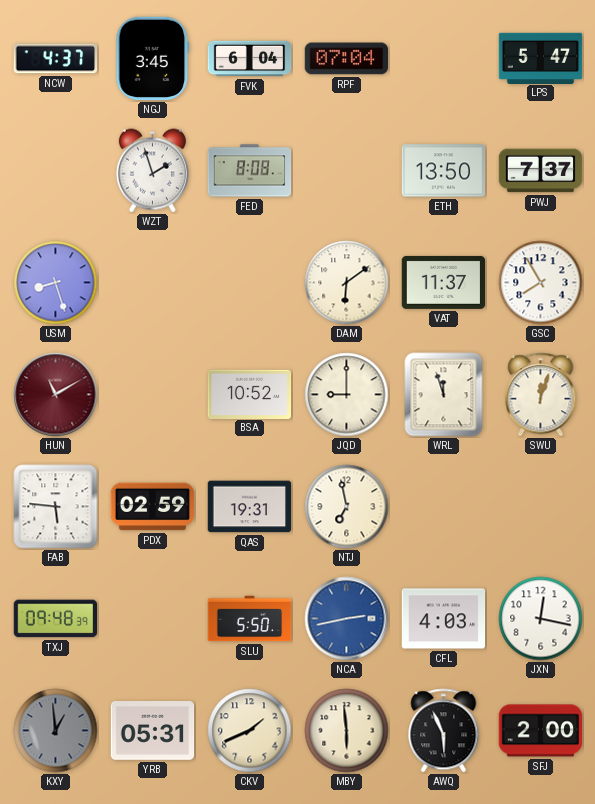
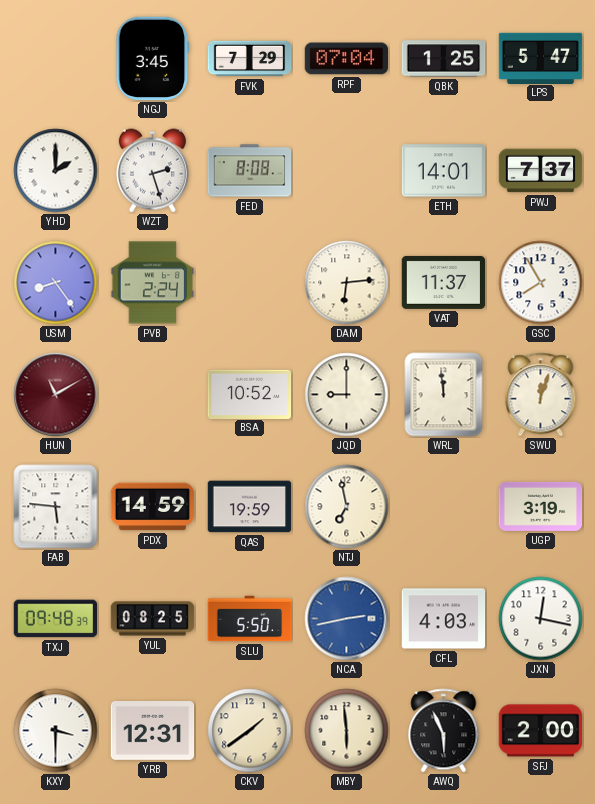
NCW: 4:37 -> none (56, 59)
FVK: 6:04 -> 7:29 (250, 59)
QBK: none -> 1:25 (444, 59)
YHD: none -> 2:00 (56, 171)
WZT: 1:57 -> 2:27 (152, 171)
ETH: 13:50 -> 14:01 (444, 171)
USM: 8:27 -> 8:24 (56, 283)
PVB: none -> 2:24 (153, 283)
DAM: 6:09 -> 6:14 (347, 283)
WRL: 11:57 -> 11:59 (444, 395)
PDX: 02:59 -> 14:59 (153, 507)
QAS: 19:31 -> 19:59 (250, 507)
UGP: none -> 3:19 (541, 506)
YUL: none -> 08:25 (153, 619)
KXY: 12:59 -> 3:30 (56, 731)
KXY dial: grey -> white (56, 731)
YRB: 05:31 -> 12:31 (153, 731)
CKV: 1:41 -> 1:39 (250, 731)
